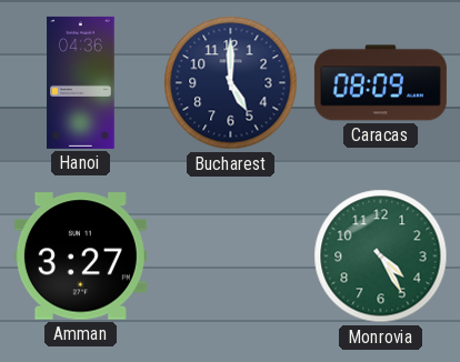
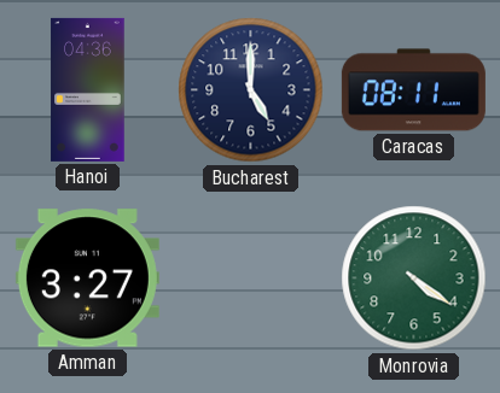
Caracas: 08:09 -> 08:11 (413, 90)
Monrovia: 4:25 -> 4:21 (414, 278)
